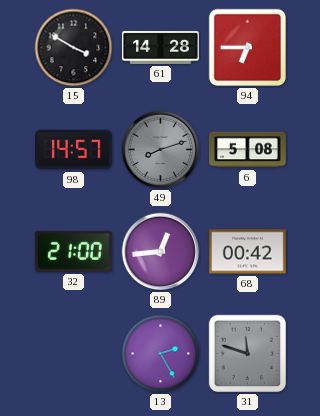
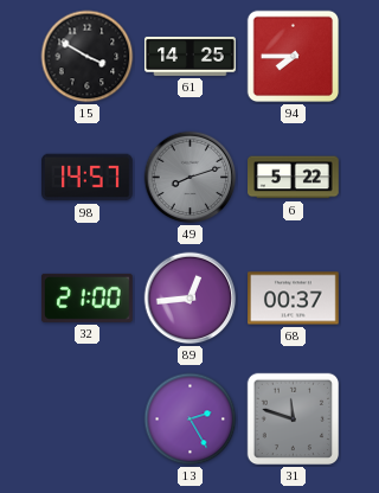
61: 14:28 -> 14:25 (191, 56)
94: 6:45 -> 7:45 (294, 57)
6: 5:08 -> 5:22 (294, 178)
68: 00:42 -> 00:37 (294, 299)
